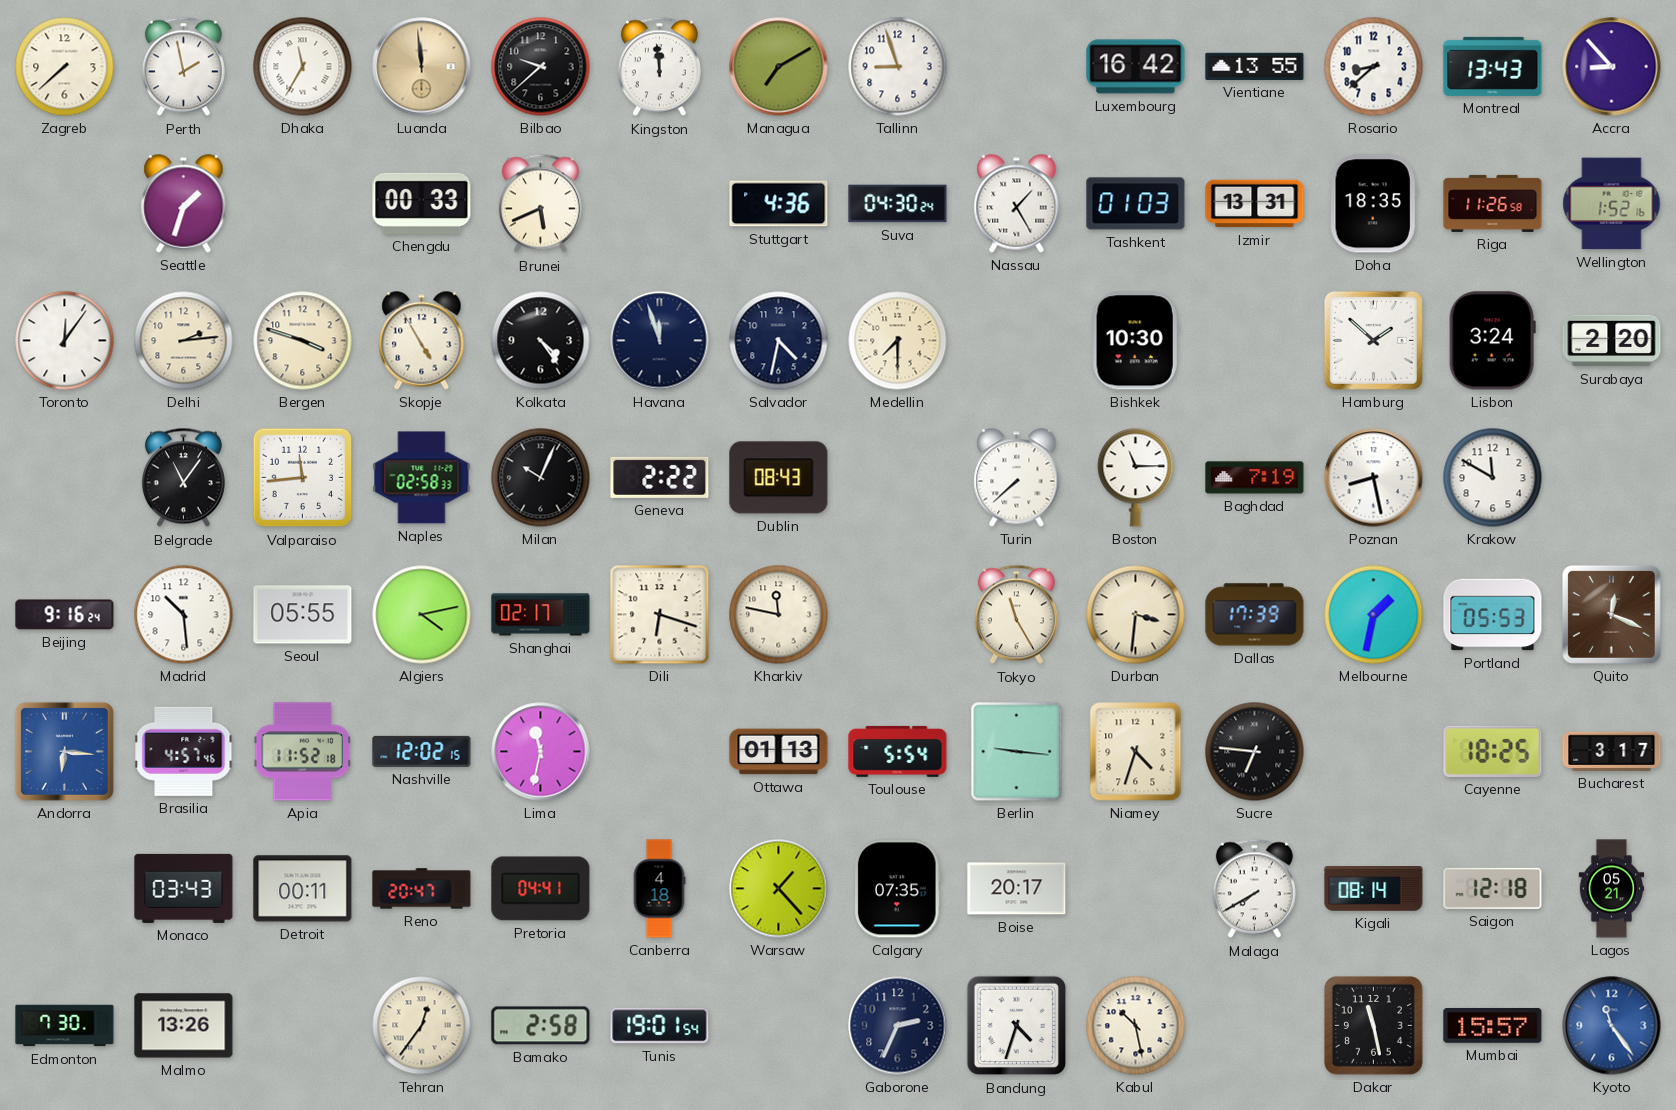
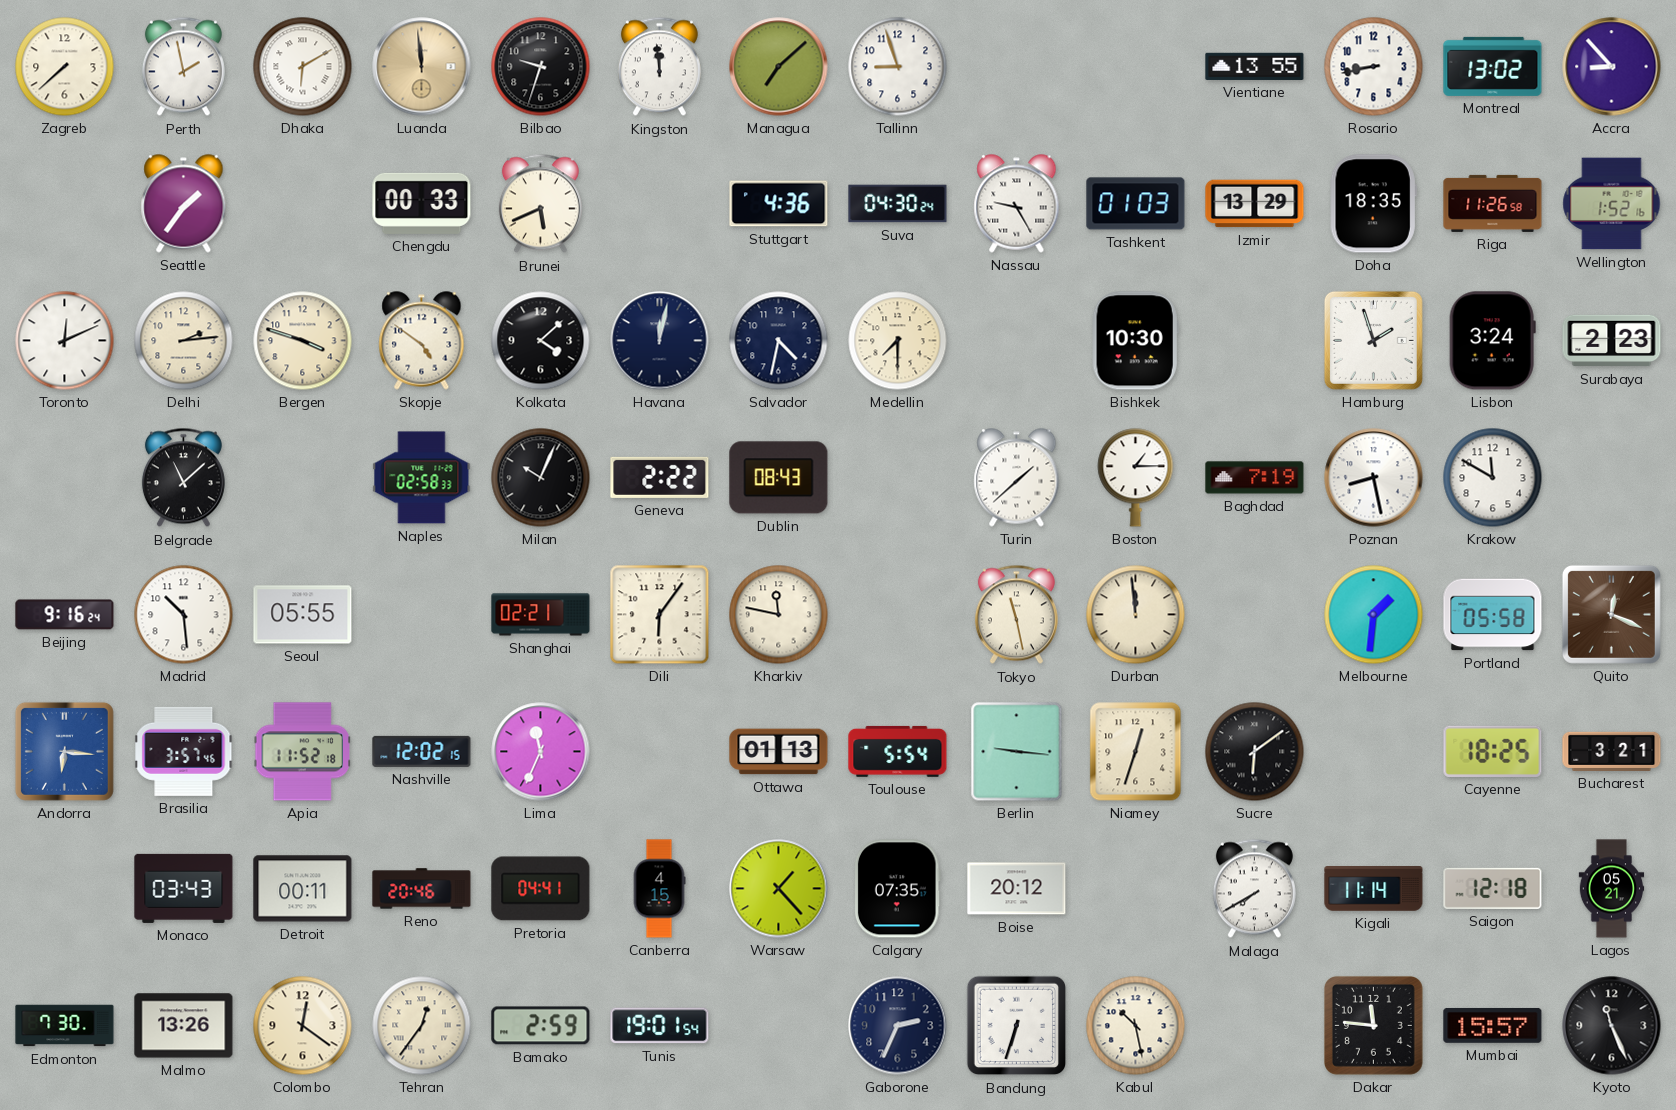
Dhaka: 11:35 -> 6:10 (303, 67)
Bilbao: 9:38 -> 9:33 (541, 67)
Managua: 7:10 -> 7:08 (779, 67)
Luxembourg: 16:42 -> none (1136, 67)
Rosario: 8:38 -> 8:43 (1374, 67)
Montreal: 13:43 -> 13:02 (1493, 66)
Seattle: 1:33 -> 1:36 (184, 204)
Nassau: 1:25 -> 9:25 (1017, 204)
Izmir: 13:31 -> 13:29 (1255, 204)
Toronto: 12:06 -> 12:11 (65, 341)
Skopje: 4:55 -> 4:51 (422, 341)
Kolkata: 4:24 -> 4:08 (541, 341)
Havana: 11:57 -> 12:02 (660, 341)
Hamburg: 1:52 -> 1:57 (1373, 340)
Surabaya: 2:20 -> 2:23 (1612, 341)
Belgrade: 11:06 -> 11:08 (183, 478)
Valparaiso: 11:44 -> none (303, 478)
Turin: 7:38 -> 1:38 (1017, 478)
Boston: 11:15 -> 1:15 (1136, 478)
Algiers: 4:13 -> none (422, 615)
Shanghai: 02:17 -> 02:21 (541, 615)
Dili: 6:18 -> 6:06 (660, 615)
Tokyo: 11:25 -> 11:28 (1016, 615)
Durban: 3:31 -> 11:59 (1136, 615)
Dallas: 17:39 -> none (1255, 615)
Melbourne: 1:32 -> 1:31 (1374, 615)
Portland: 05:53 -> 05:58 (1493, 615)
Brasilia: 4:57 -> 3:57 (184, 751)
Lima: 11:32 -> 11:34 (541, 752)
Niamey: 4:33 -> 12:33 (1136, 752)
Sucre: 6:46 -> 6:09 (1255, 752)
Bucharest: 3:17 -> 3:21 (1612, 751)
Reno: 20:47 -> 20:46 (422, 889)
Canberra: 4:18 -> 4:15 (659, 889)
Boise: 20:17 -> 20:12 (1017, 889)
Kigali: 08:14 -> 11:14 (1374, 889)
Colombo: none -> 12:21 (303, 1026)
Bamako: 2:58 -> 2:59 (541, 1026)
Bandung: 4:33 -> 6:33 (1017, 1026)
Dakar: 11:28 -> 11:46 (1373, 1025)
Kyoto: 11:24 -> 11:26 (1612, 1026)
Kyoto dial: blue -> black (1612, 1026)
